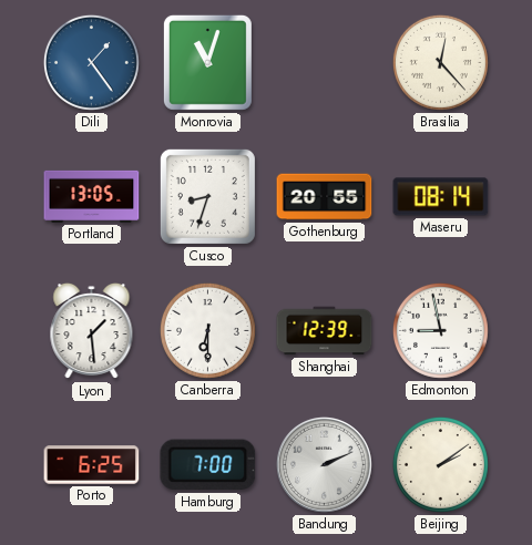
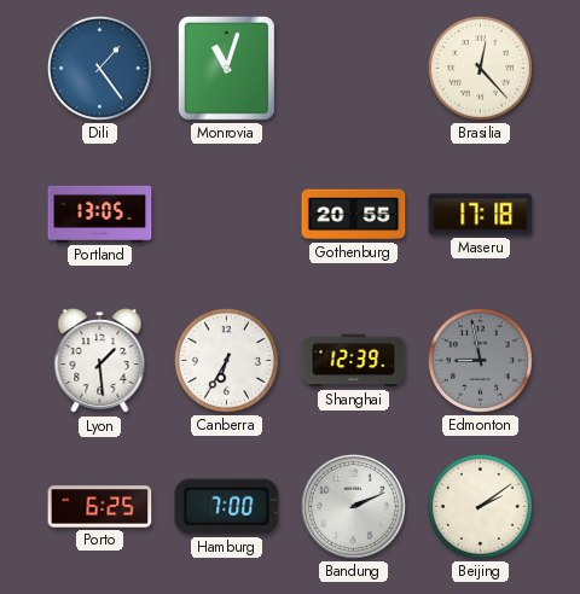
Cusco: 8:33 -> none (207, 196)
Maseru: 08:14 -> 17:18 (481, 215)
Canberra: 6:30 -> 6:35 (226, 360)
Edmonton dial: white -> grey (480, 360)
